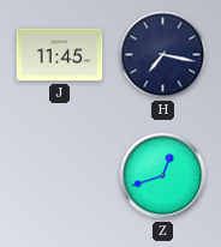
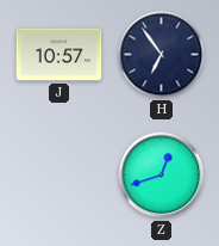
J: 11:45 -> 10:57 (60, 55)
H: 7:17 -> 6:54 (162, 55)
